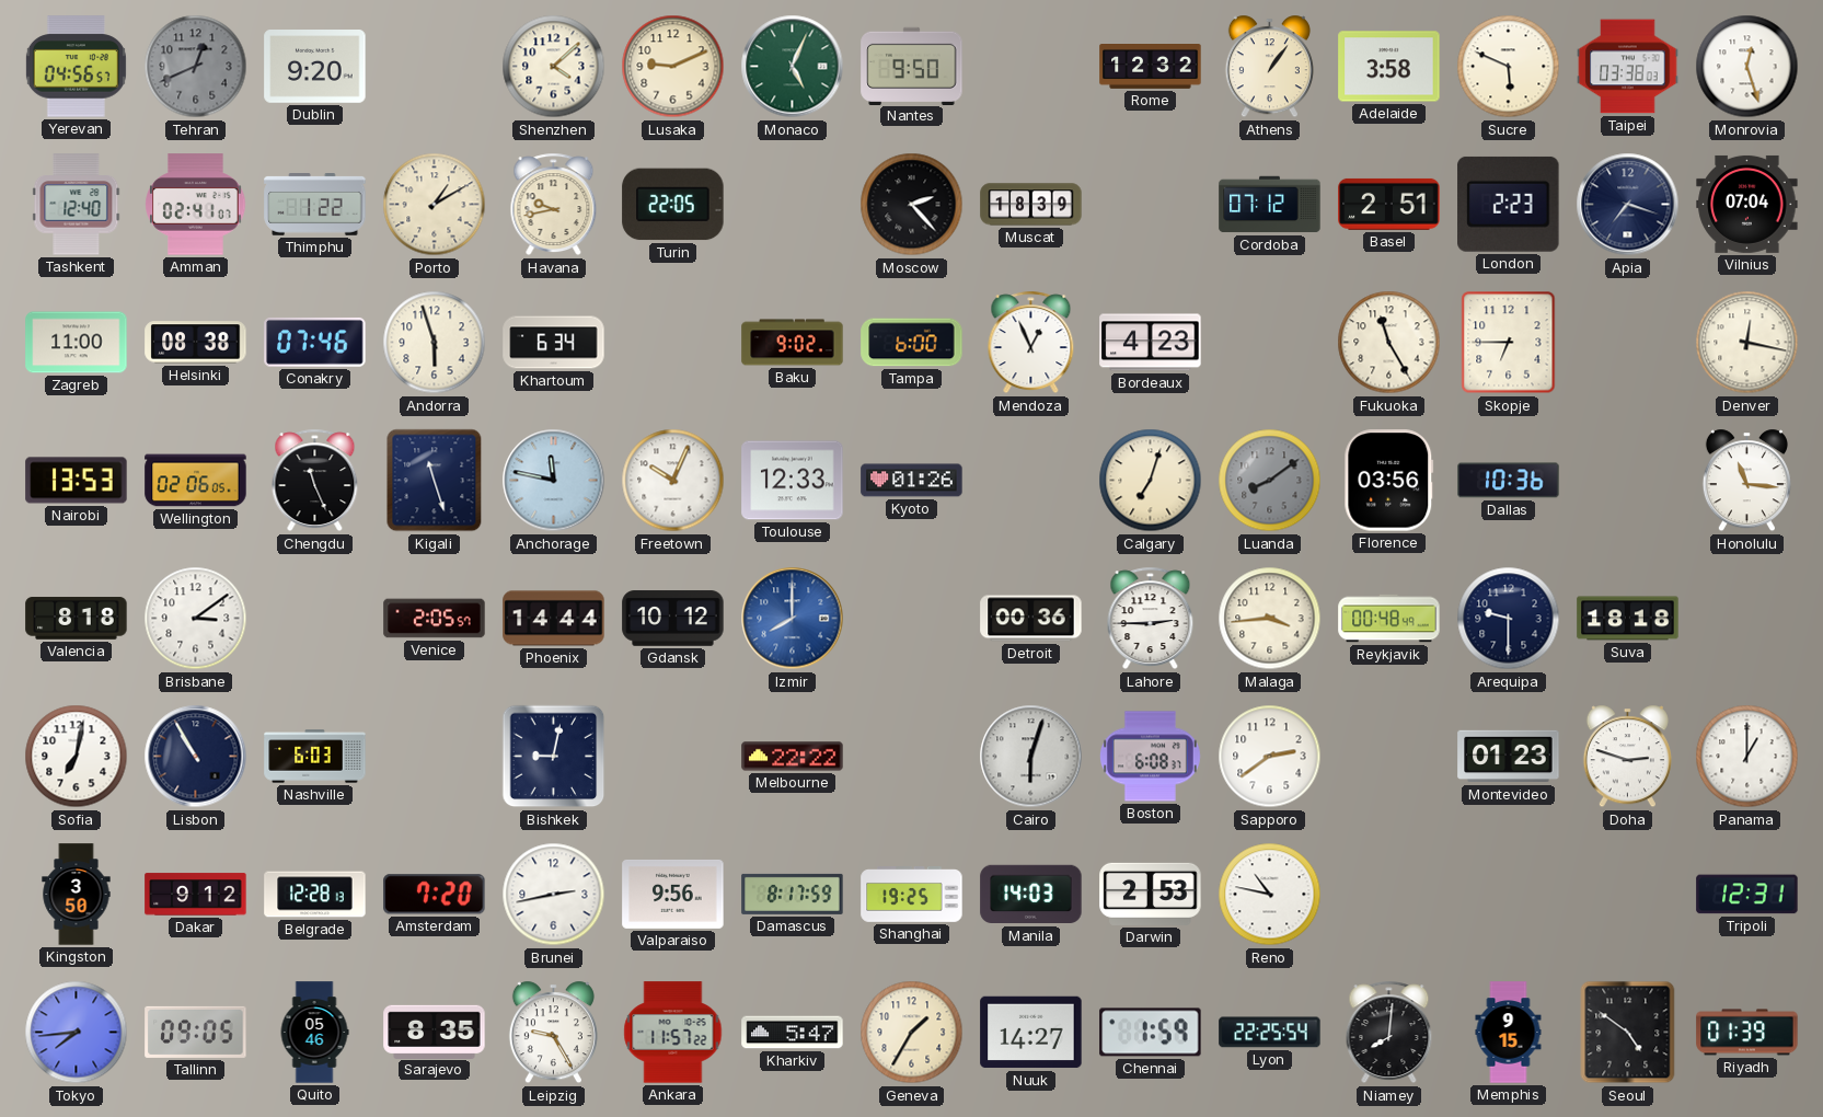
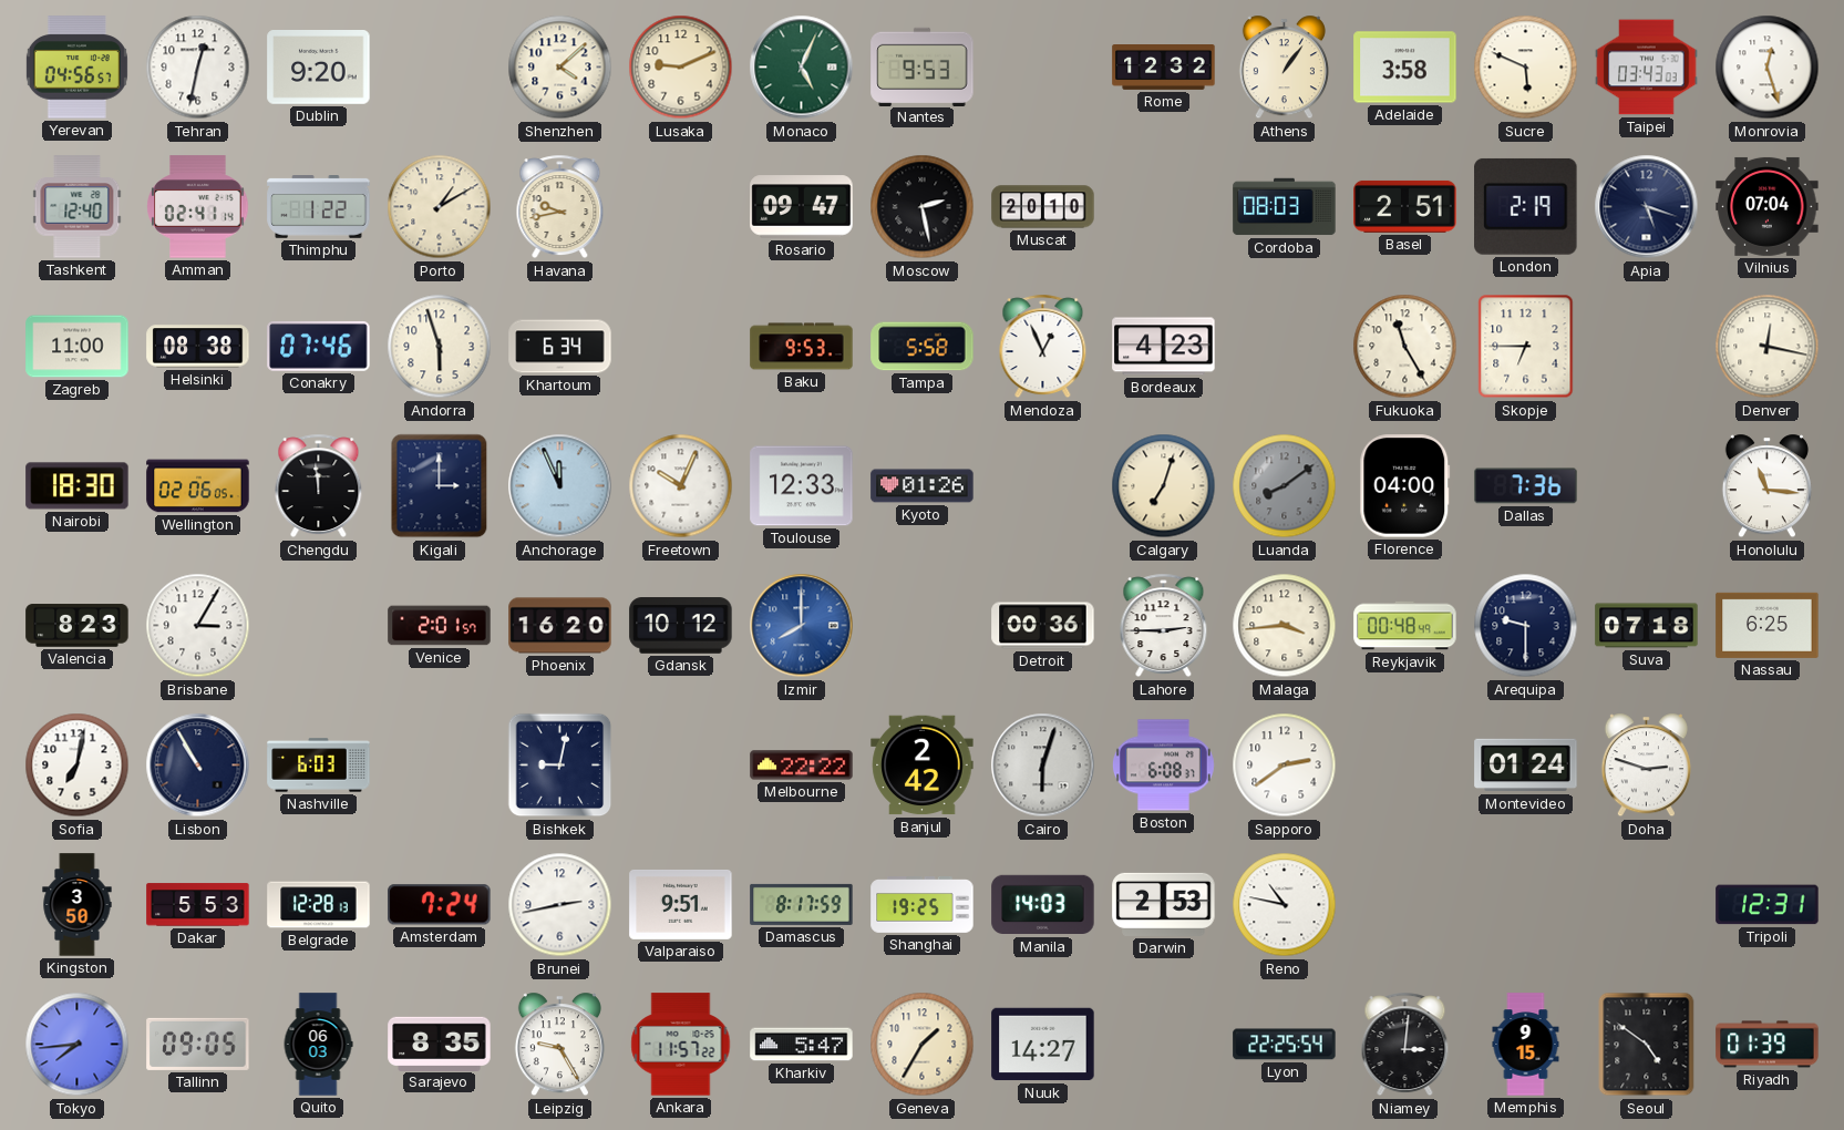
Tehran: 12:41 -> 12:32 (198, 68)
Tehran dial: grey -> white (198, 68)
Nantes: 9:50 -> 9:53 (923, 66)
Taipei: 03:38 -> 03:43 (1647, 68)
Amman: 02:41:07 -> 02:41:14 (198, 207)
Turin: 22:05 -> none (673, 205)
Rosario: none -> 09:47 (802, 207)
Moscow: 2:23 -> 2:28 (923, 207)
Muscat: 18:39 -> 20:10 (1043, 207)
Cordoba: 07:12 -> 08:03 (1285, 207)
London: 2:23 -> 2:19 (1526, 206)
Apia: 7:18 -> 5:18 (1647, 207)
Baku: 9:02 -> 9:53 (802, 347)
Tampa: 6:00 -> 5:58 (923, 347)
Nairobi: 13:53 -> 18:30 (78, 486)
Chengdu: 11:26 -> 11:59 (319, 486)
Kigali: 11:27 -> 3:00 (440, 486)
Anchorage: 11:47 -> 11:56 (560, 486)
Florence: 03:56 -> 04:00 (1405, 486)
Dallas: 10:36 -> 7:36 (1526, 486)
Valencia: 8:18 -> 8:23 (78, 626)
Brisbane: 3:09 -> 3:05 (198, 626)
Venice: 2:05 -> 2:01 (440, 626)
Phoenix: 14:44 -> 16:20 (560, 626)
Suva: 18:18 -> 07:18 (1647, 626)
Nassau: none -> 6:25 (1768, 625)
Banjul: none -> 2:42 (923, 766)
Montevideo: 01:23 -> 01:24 (1526, 766)
Panama: 1:00 -> none (1747, 757)
Dakar: 9:12 -> 5:53 (198, 905)
Amsterdam: 7:20 -> 7:24 (440, 905)
Valparaiso: 9:56 -> 9:51 (681, 904)
Quito: 05:46 -> 06:03 (318, 1045)
Chennai: 1:59 -> none (1151, 1033)
Niamey: 8:01 -> 3:01 (1405, 1045)
